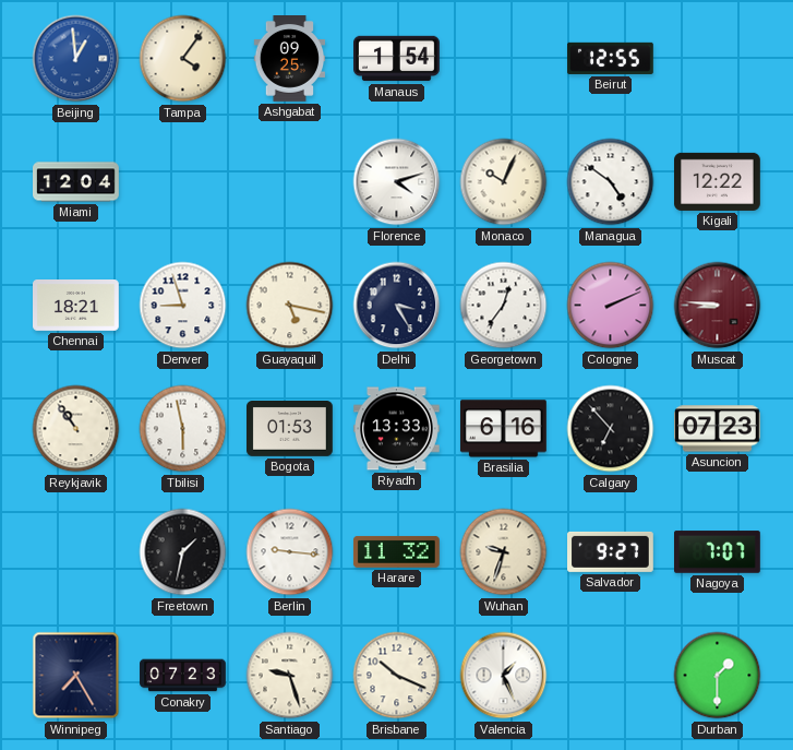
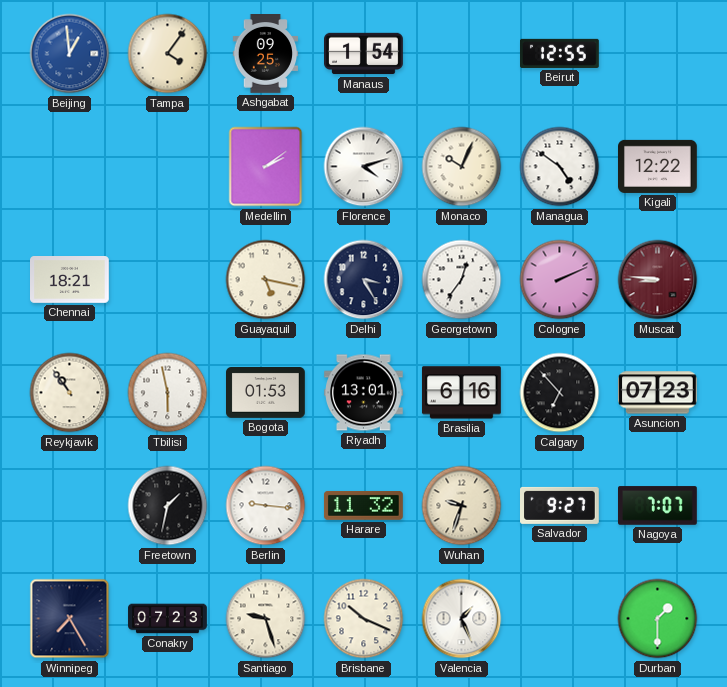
Miami: 12:04 -> none (76, 182)
Medellin: none -> 2:09 (266, 167)
Denver: 8:57 -> none (183, 306)
Riyadh: 13:33 -> 13:01 (364, 393)
